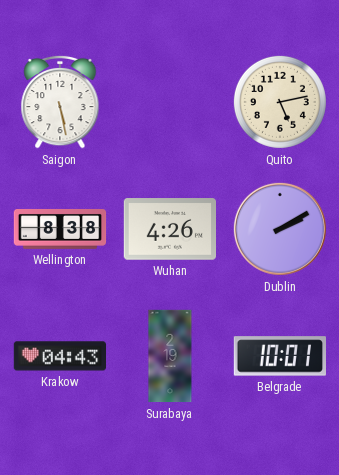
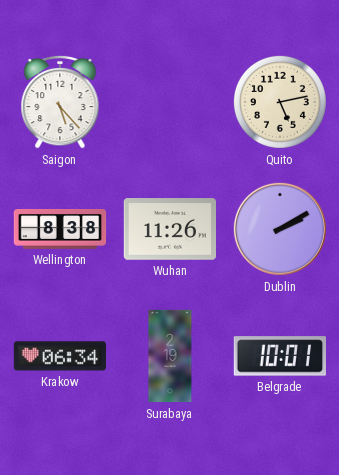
Saigon: 5:28 -> 5:23 (60, 102)
Wuhan: 4:26 -> 11:26 (169, 229)
Krakow: 04:43 -> 06:34 (59, 356)
